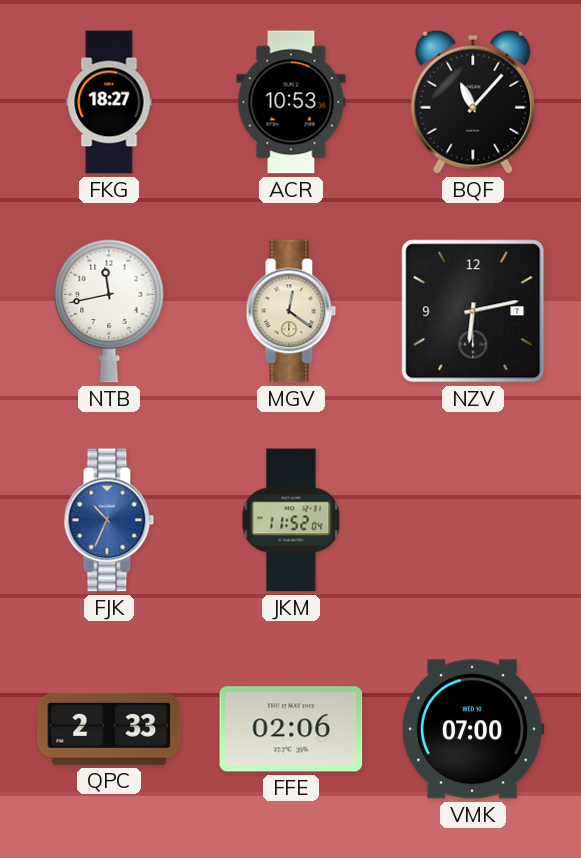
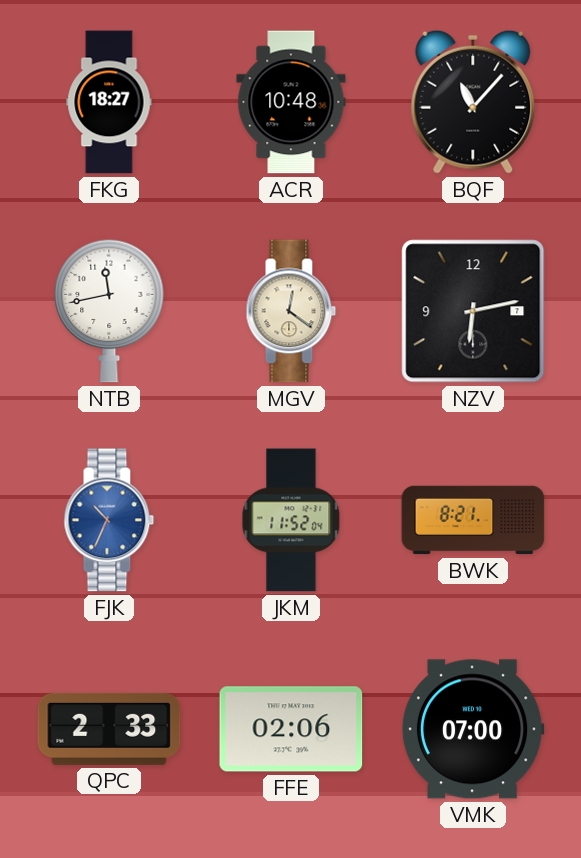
ACR: 10:53 -> 10:48 (291, 102)
BWK: none -> 8:21 (473, 520)
